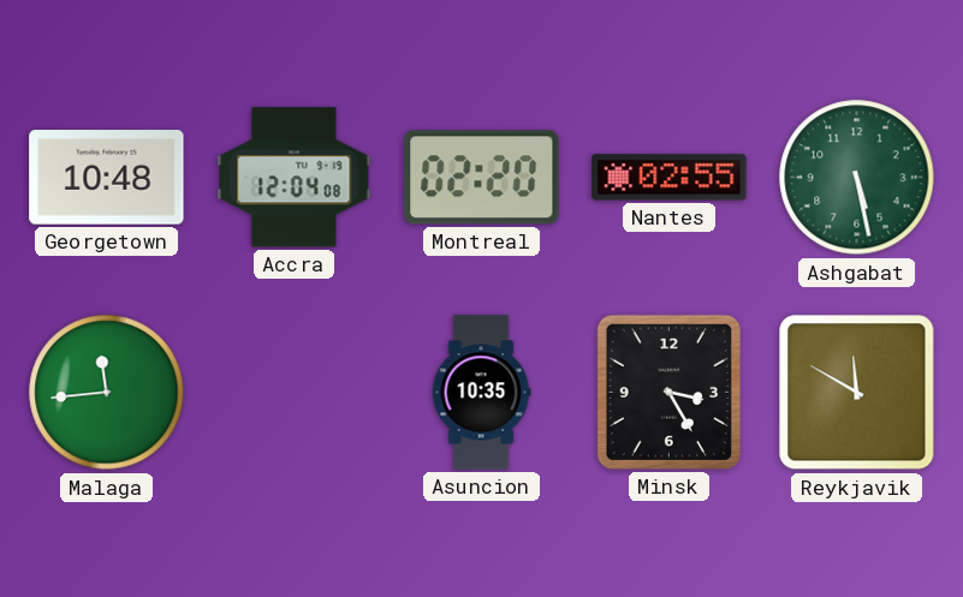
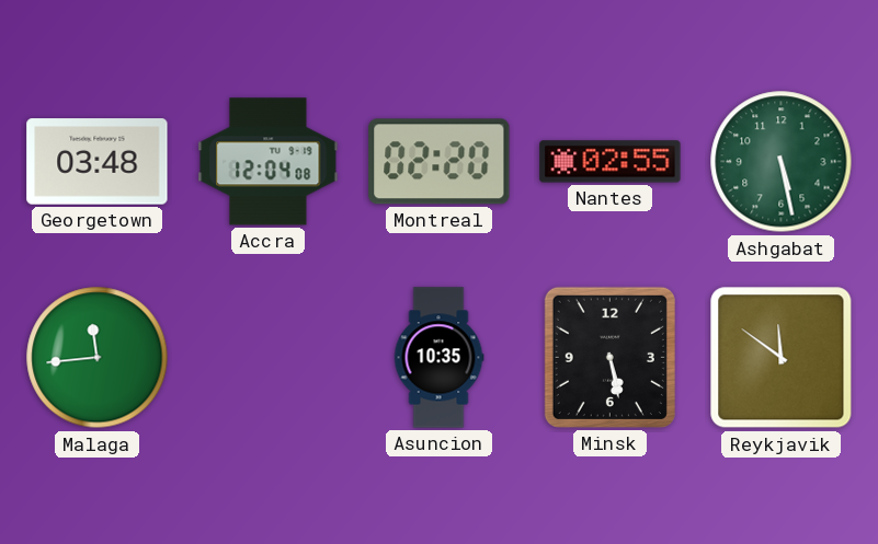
Georgetown: 10:48 -> 03:48 (98, 162)
Minsk: 3:25 -> 5:28 (609, 357)
Reykjavik: 11:50 -> 11:51 (782, 358)
